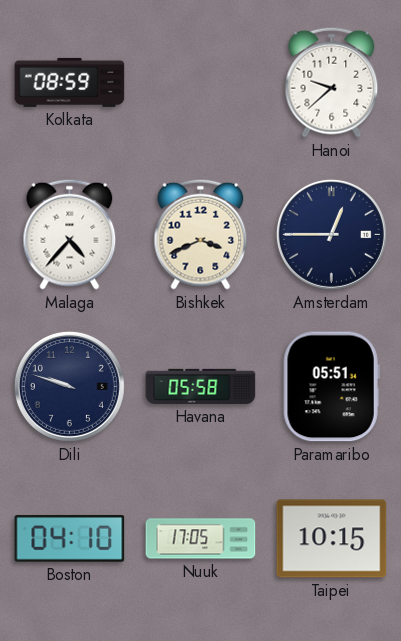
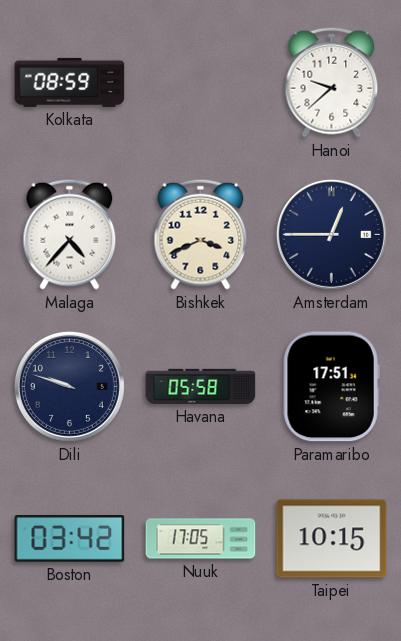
Paramaribo: 05:51 -> 17:51 (331, 387)
Boston: 04:10 -> 03:42 (70, 539)
